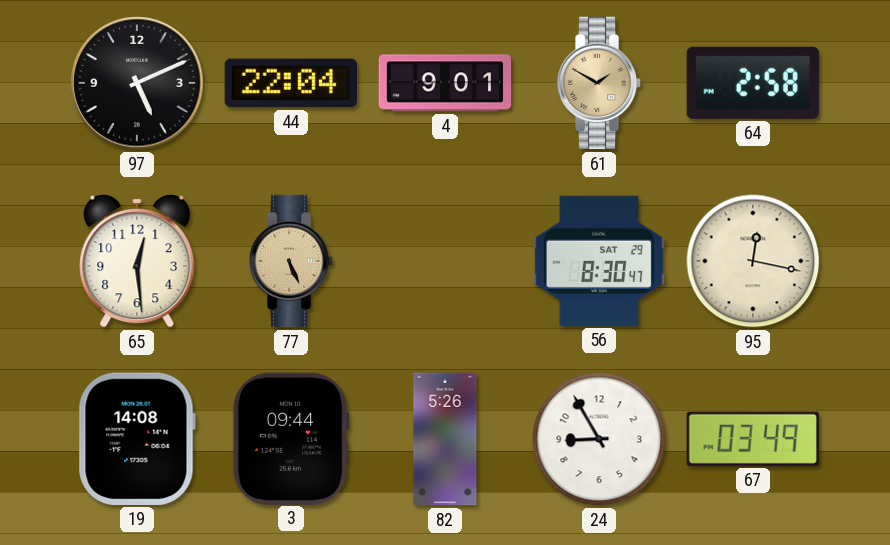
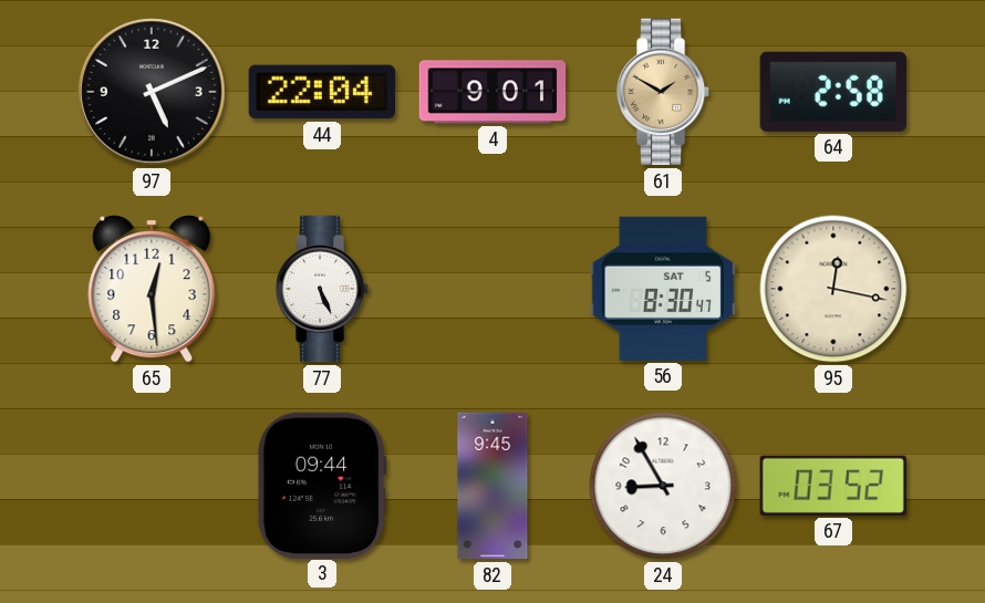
77 dial: champagne -> white (322, 289)
56 date: SAT 29 -> SAT 5 (663, 289)
19: 14:08 -> none (137, 439)
82: 5:26 -> 9:45 (492, 486)
67: 03:49 -> 03:52 (833, 486)
